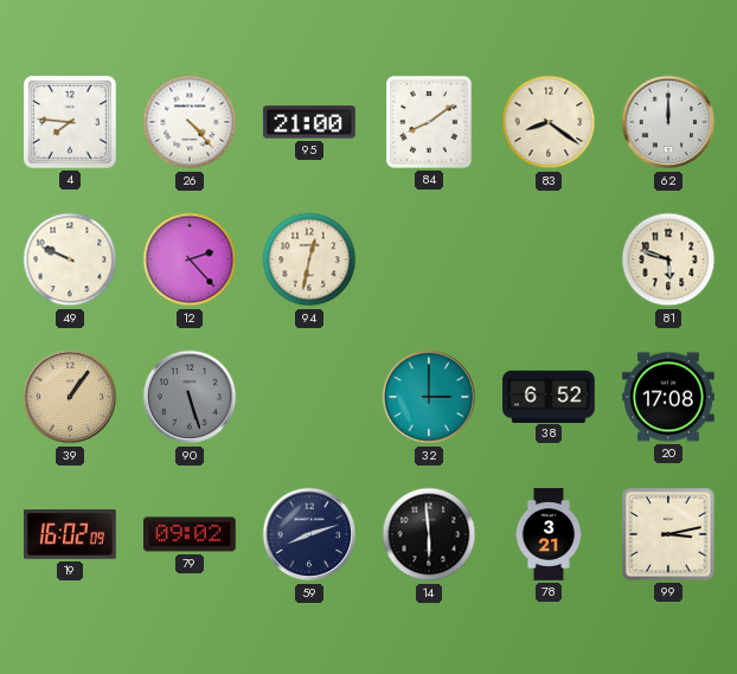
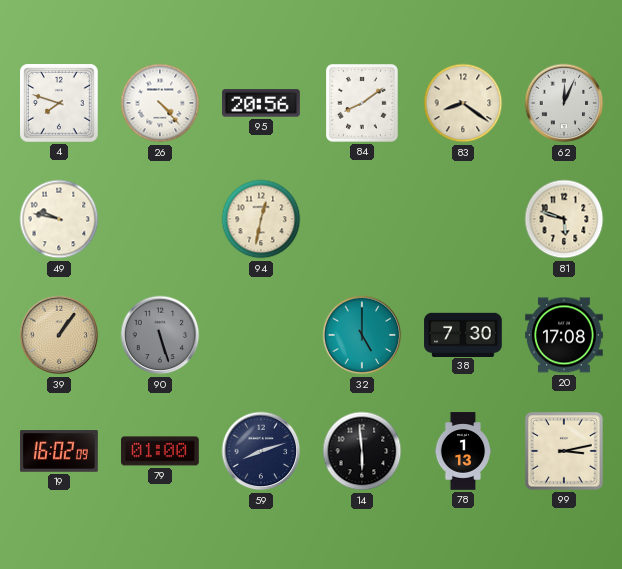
4: 7:46 -> 7:48 (60, 104)
95: 21:00 -> 20:56 (261, 103)
62: 12:00 -> 12:04 (564, 103)
49: 9:49 -> 9:47 (59, 219)
12: 2:23 -> none (190, 259)
32: 3:00 -> 5:00 (362, 335)
38: 6:52 -> 7:30 (463, 334)
79: 09:02 -> 01:00 (161, 451)
78: 3:21 -> 1:13 (462, 451)
